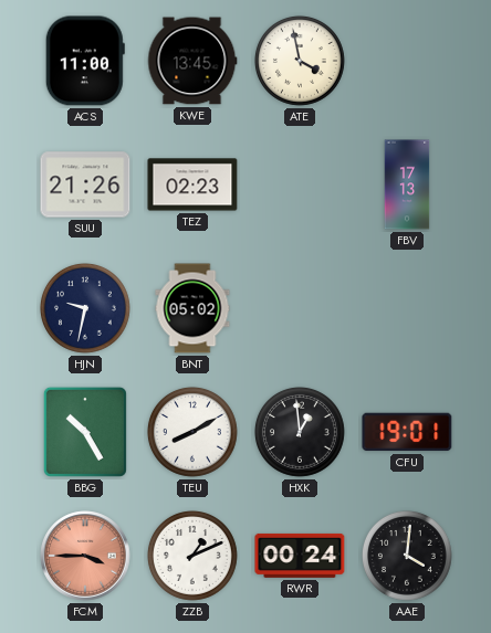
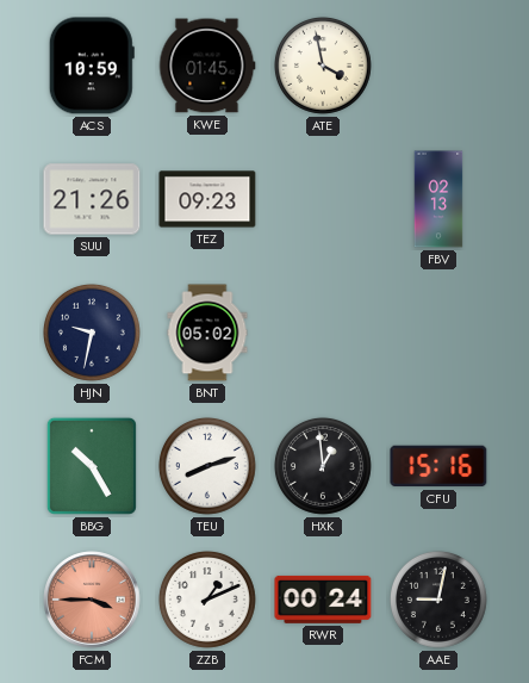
ACS: 11:00 -> 10:59 (92, 66)
KWE: 13:45 -> 01:45 (207, 66)
TEZ: 02:23 -> 09:23 (207, 199)
FBV: 17:13 -> 02:13 (438, 199)
TEU: 8:10 -> 8:12 (207, 466)
CFU: 19:01 -> 15:16 (438, 466)
AAE: 4:01 -> 9:02 (438, 600)
